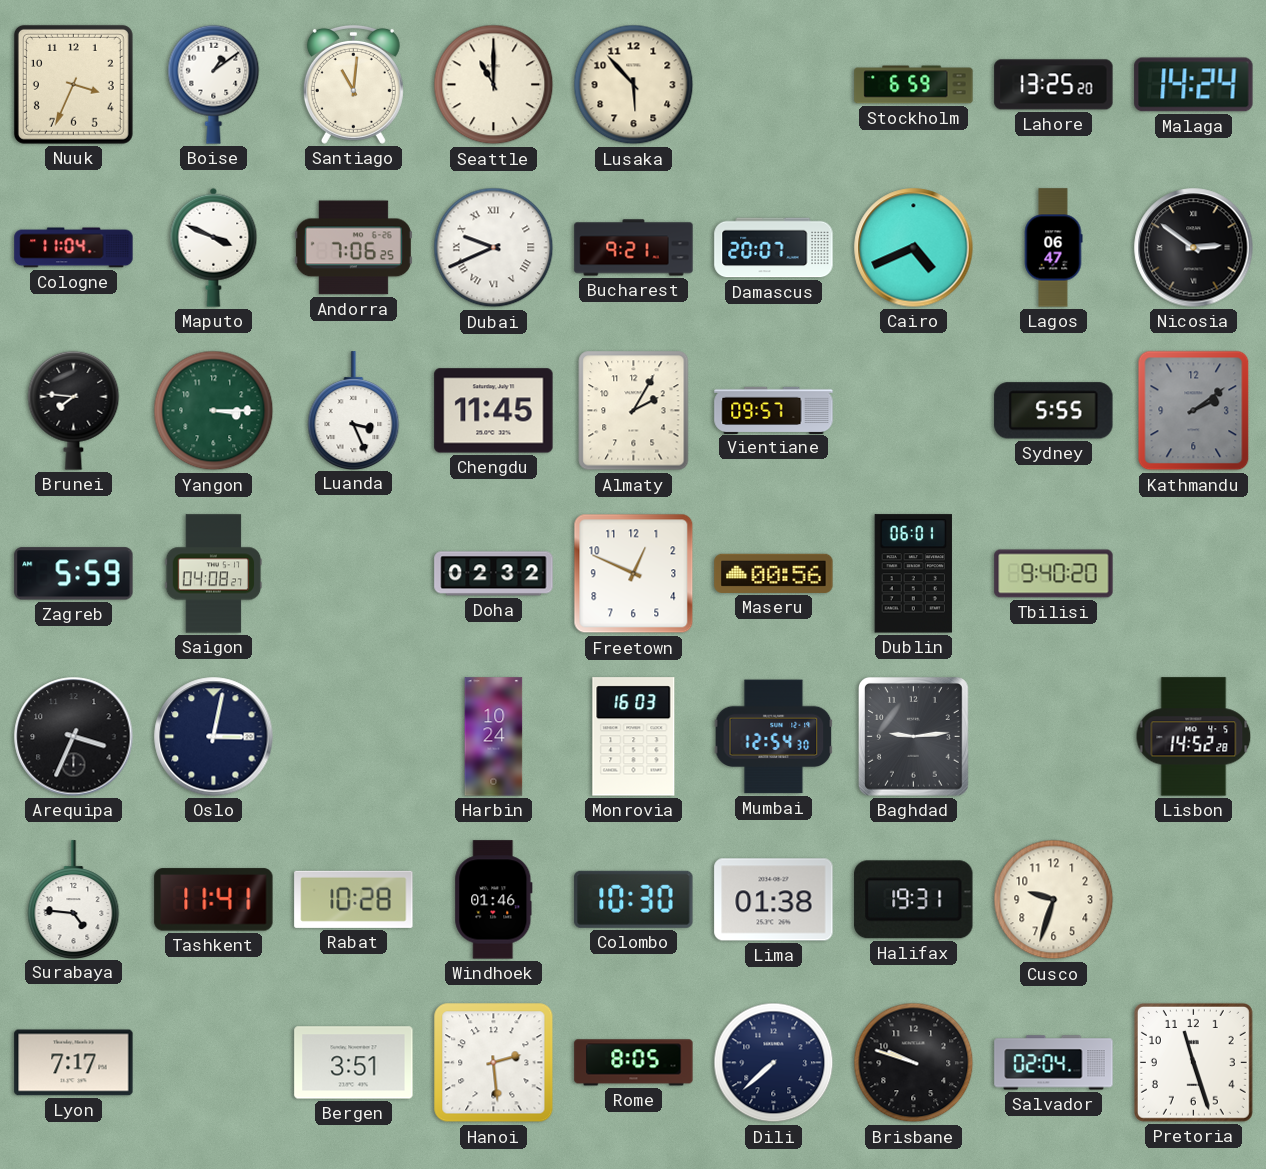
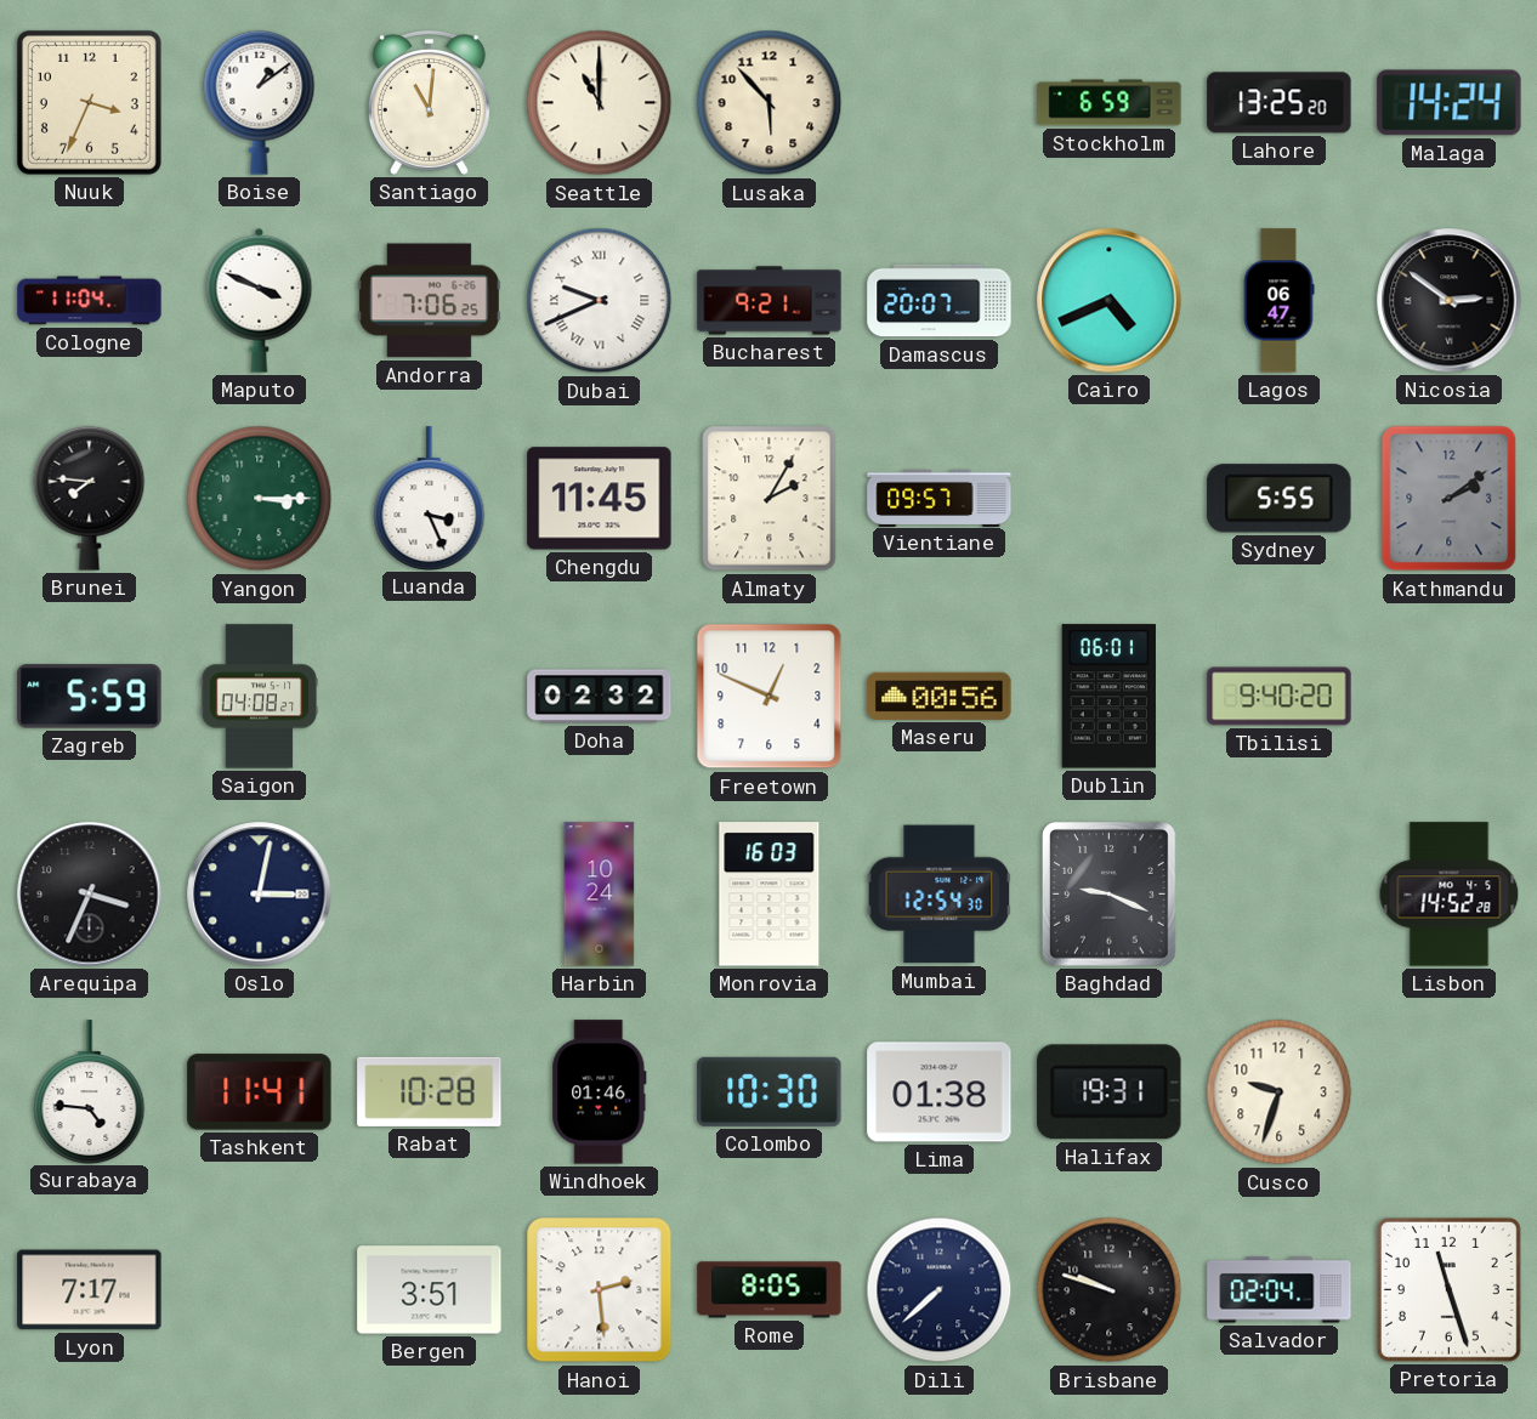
Baghdad: 9:14 -> 9:19 (1110, 895)
